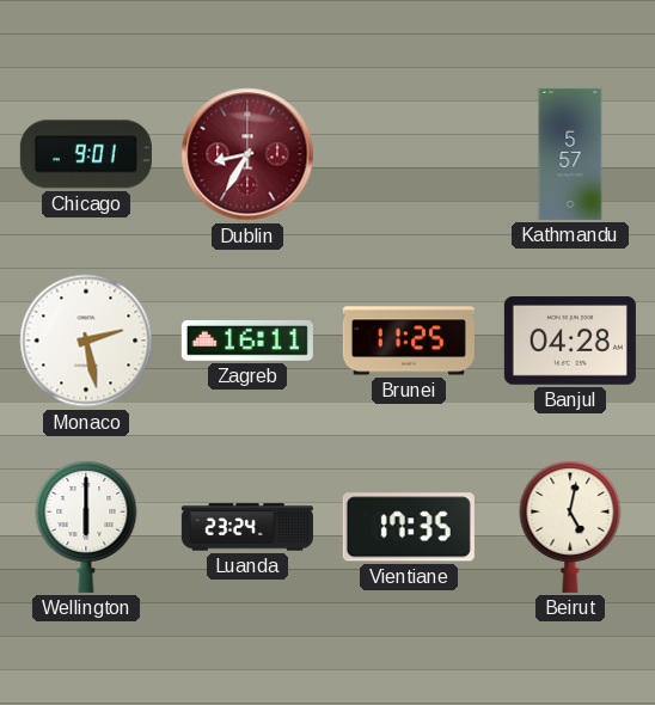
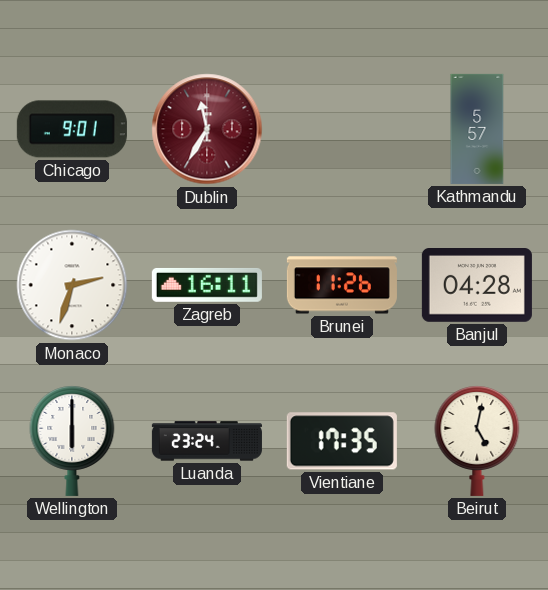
Dublin: 8:35 -> 11:35 (207, 129)
Monaco: 2:28 -> 2:33 (72, 285)
Brunei: 11:25 -> 11:26 (342, 285)
